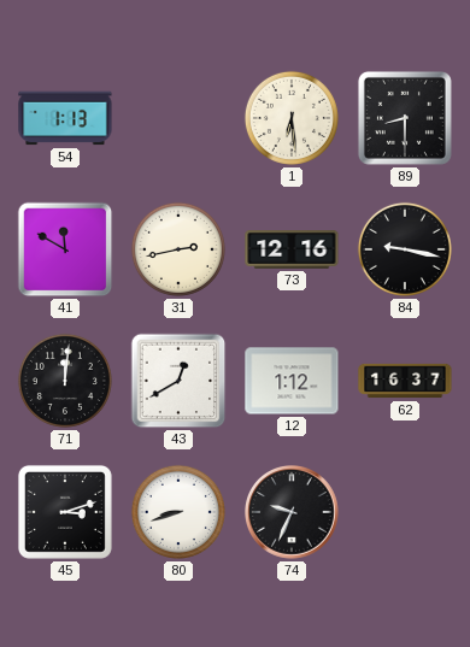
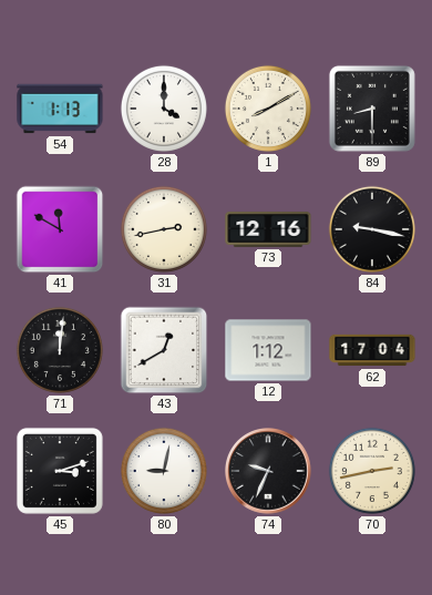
28: none -> 4:00 (164, 109)
1: 6:29 -> 8:10 (268, 109)
62: 16:37 -> 17:04 (372, 350)
80: 8:42 -> 9:02 (164, 471)
70: none -> 2:43 (372, 471)
